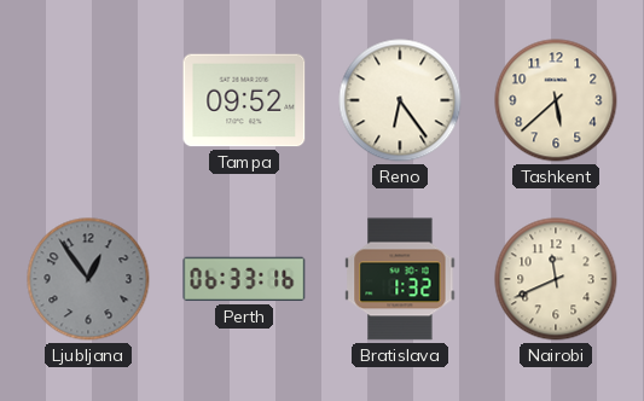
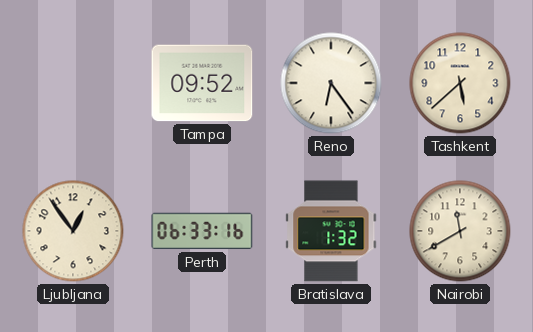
Ljubljana dial: grey -> cream (73, 231)
Nairobi: 11:41 -> 11:40 (460, 231)
